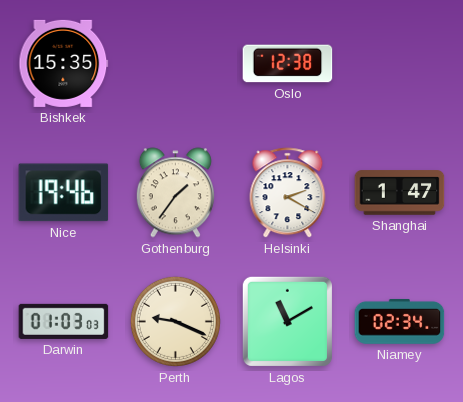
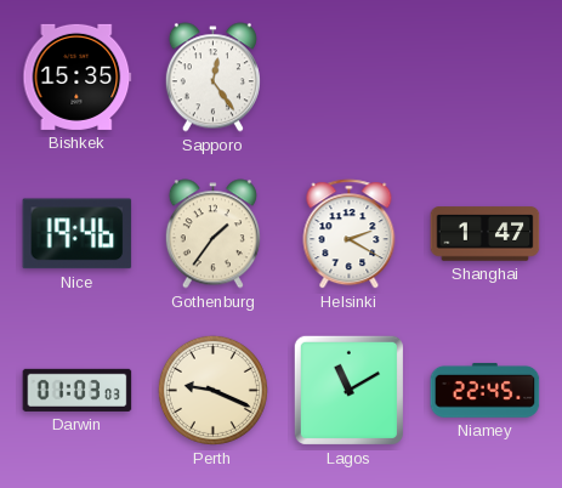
Sapporo: none -> 12:24 (212, 78)
Oslo: 12:38 -> none (288, 64)
Niamey: 02:34 -> 22:45 (486, 390)
